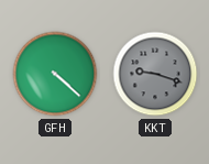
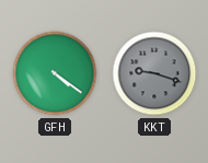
GFH: 4:22 -> 4:21 (55, 73)
